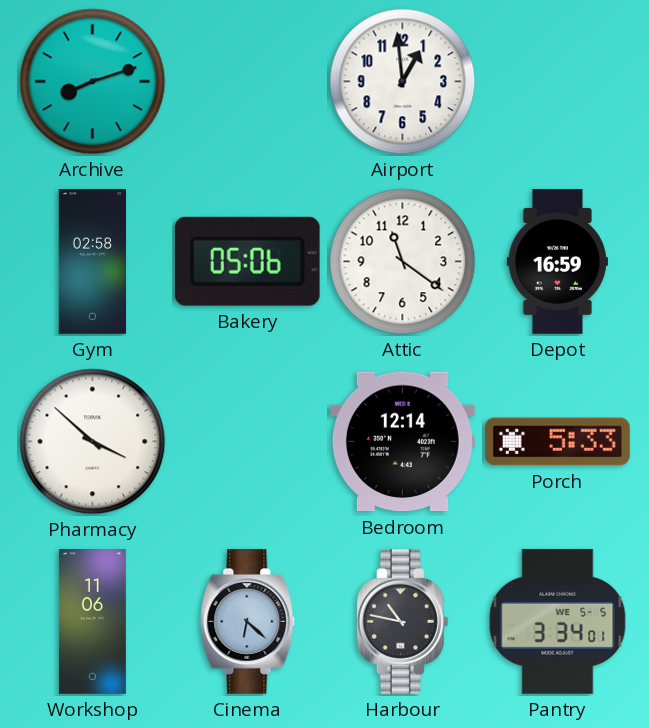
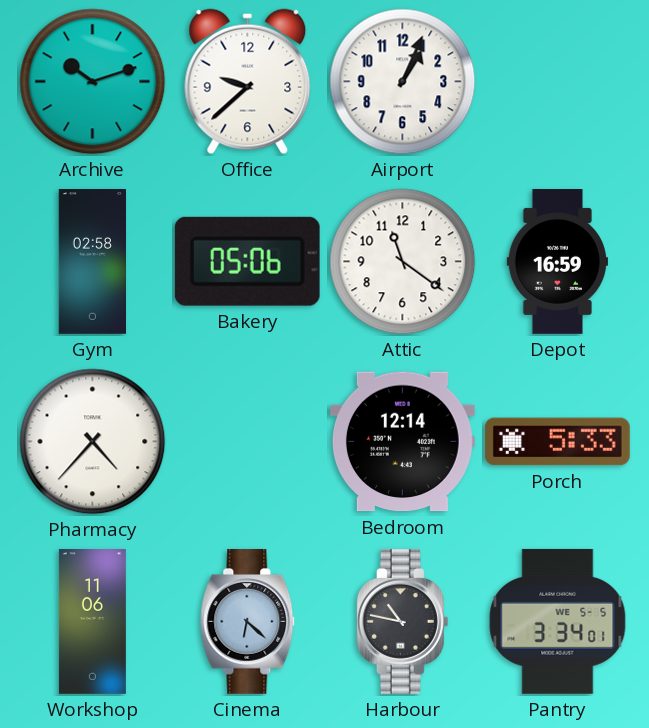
Archive: 8:12 -> 10:12 (93, 82)
Office: none -> 9:38 (248, 82)
Airport: 12:59 -> 1:04 (403, 82)
Pharmacy: 3:52 -> 4:37 (93, 442)
